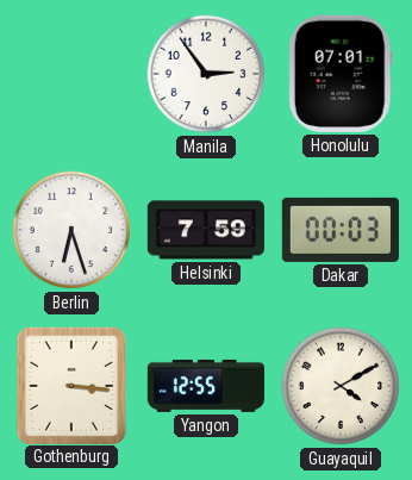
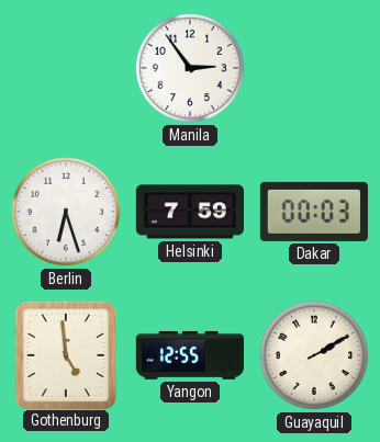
Honolulu: 07:01 -> none (341, 74)
Gothenburg: 3:16 -> 4:59 (66, 354)
Guayaquil: 4:10 -> 2:10 (314, 355)
